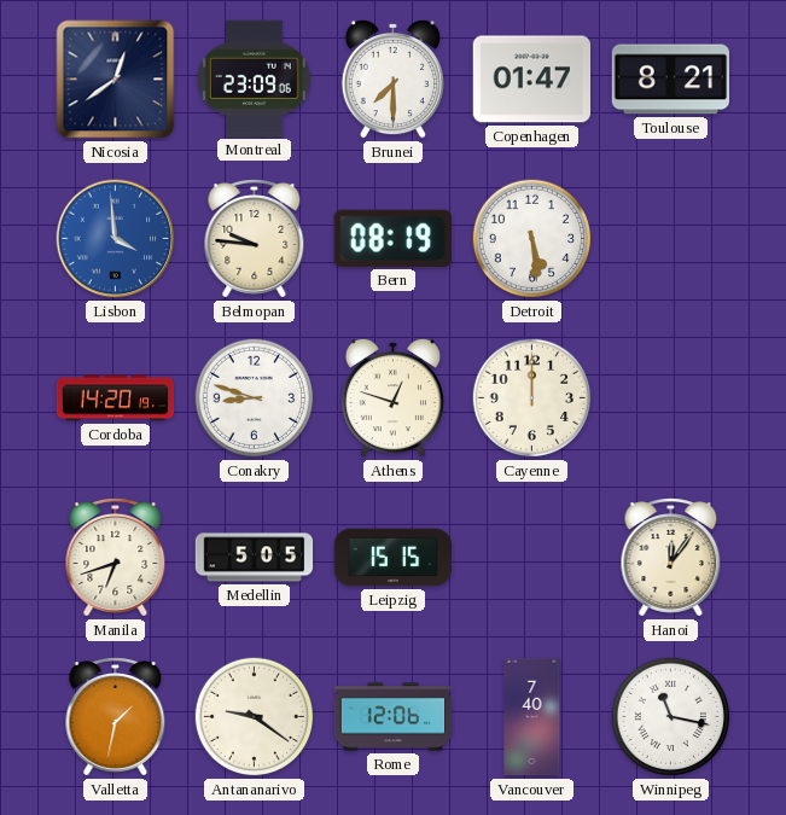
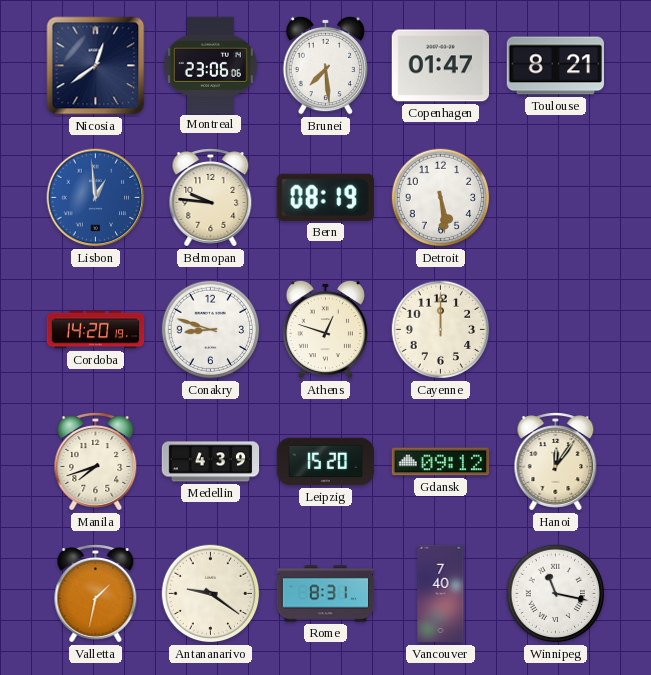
Montreal: 23:09 -> 23:06 (210, 65)
Brunei: 7:30 -> 7:29 (325, 65)
Lisbon: 3:59 -> 12:59 (96, 198)
Manila: 6:42 -> 7:42 (96, 462)
Medellin: 5:05 -> 4:39 (211, 462)
Leipzig: 15:15 -> 15:20 (326, 462)
Gdansk: none -> 09:12 (440, 462)
Rome: 12:06 -> 8:31 (326, 594)
